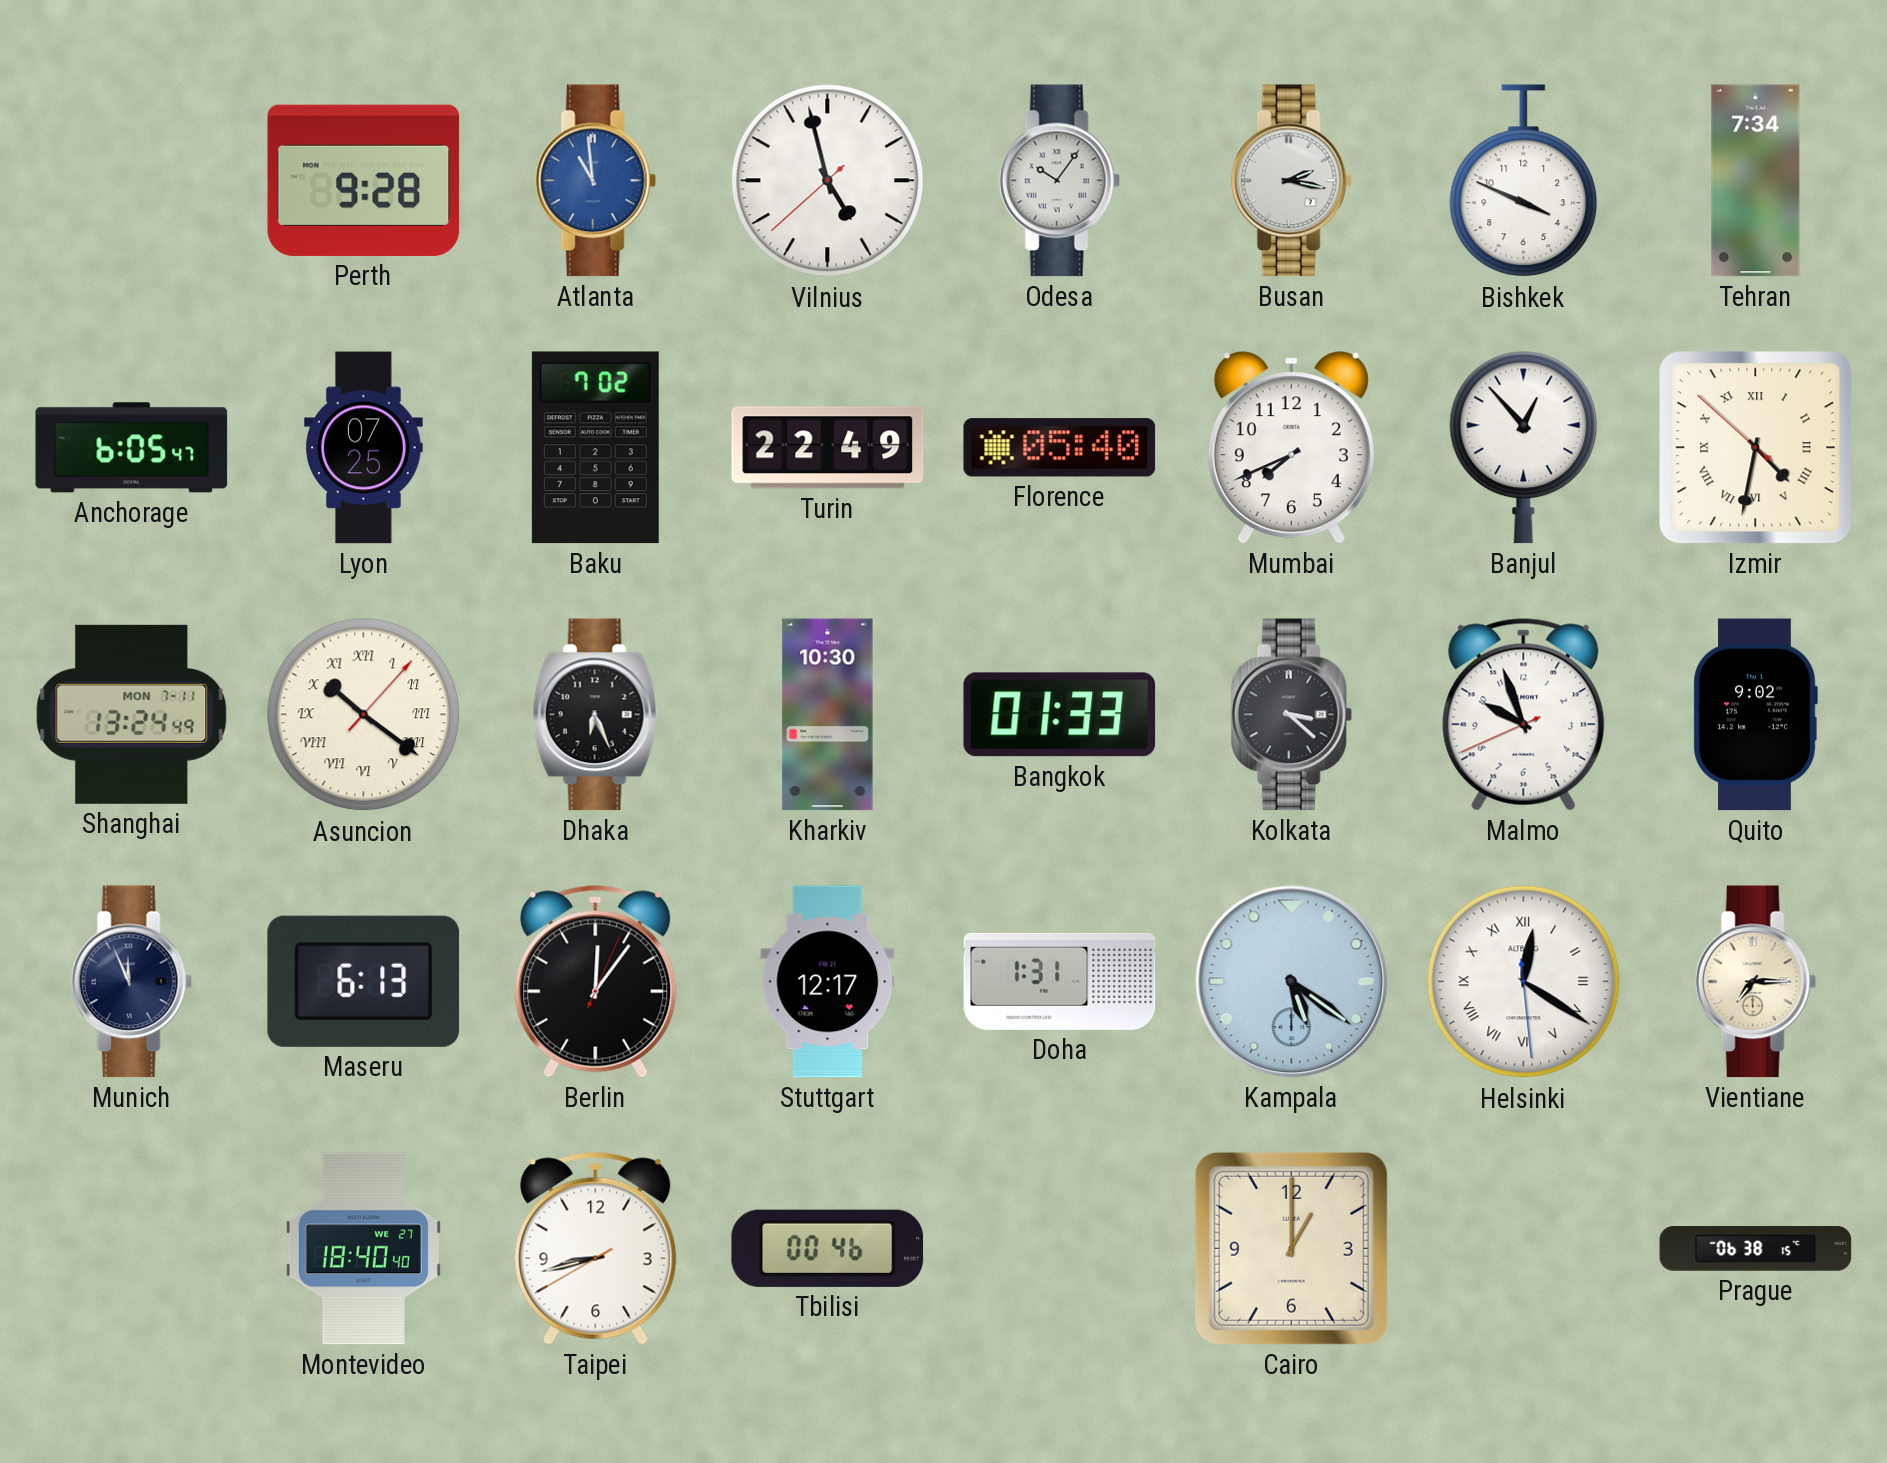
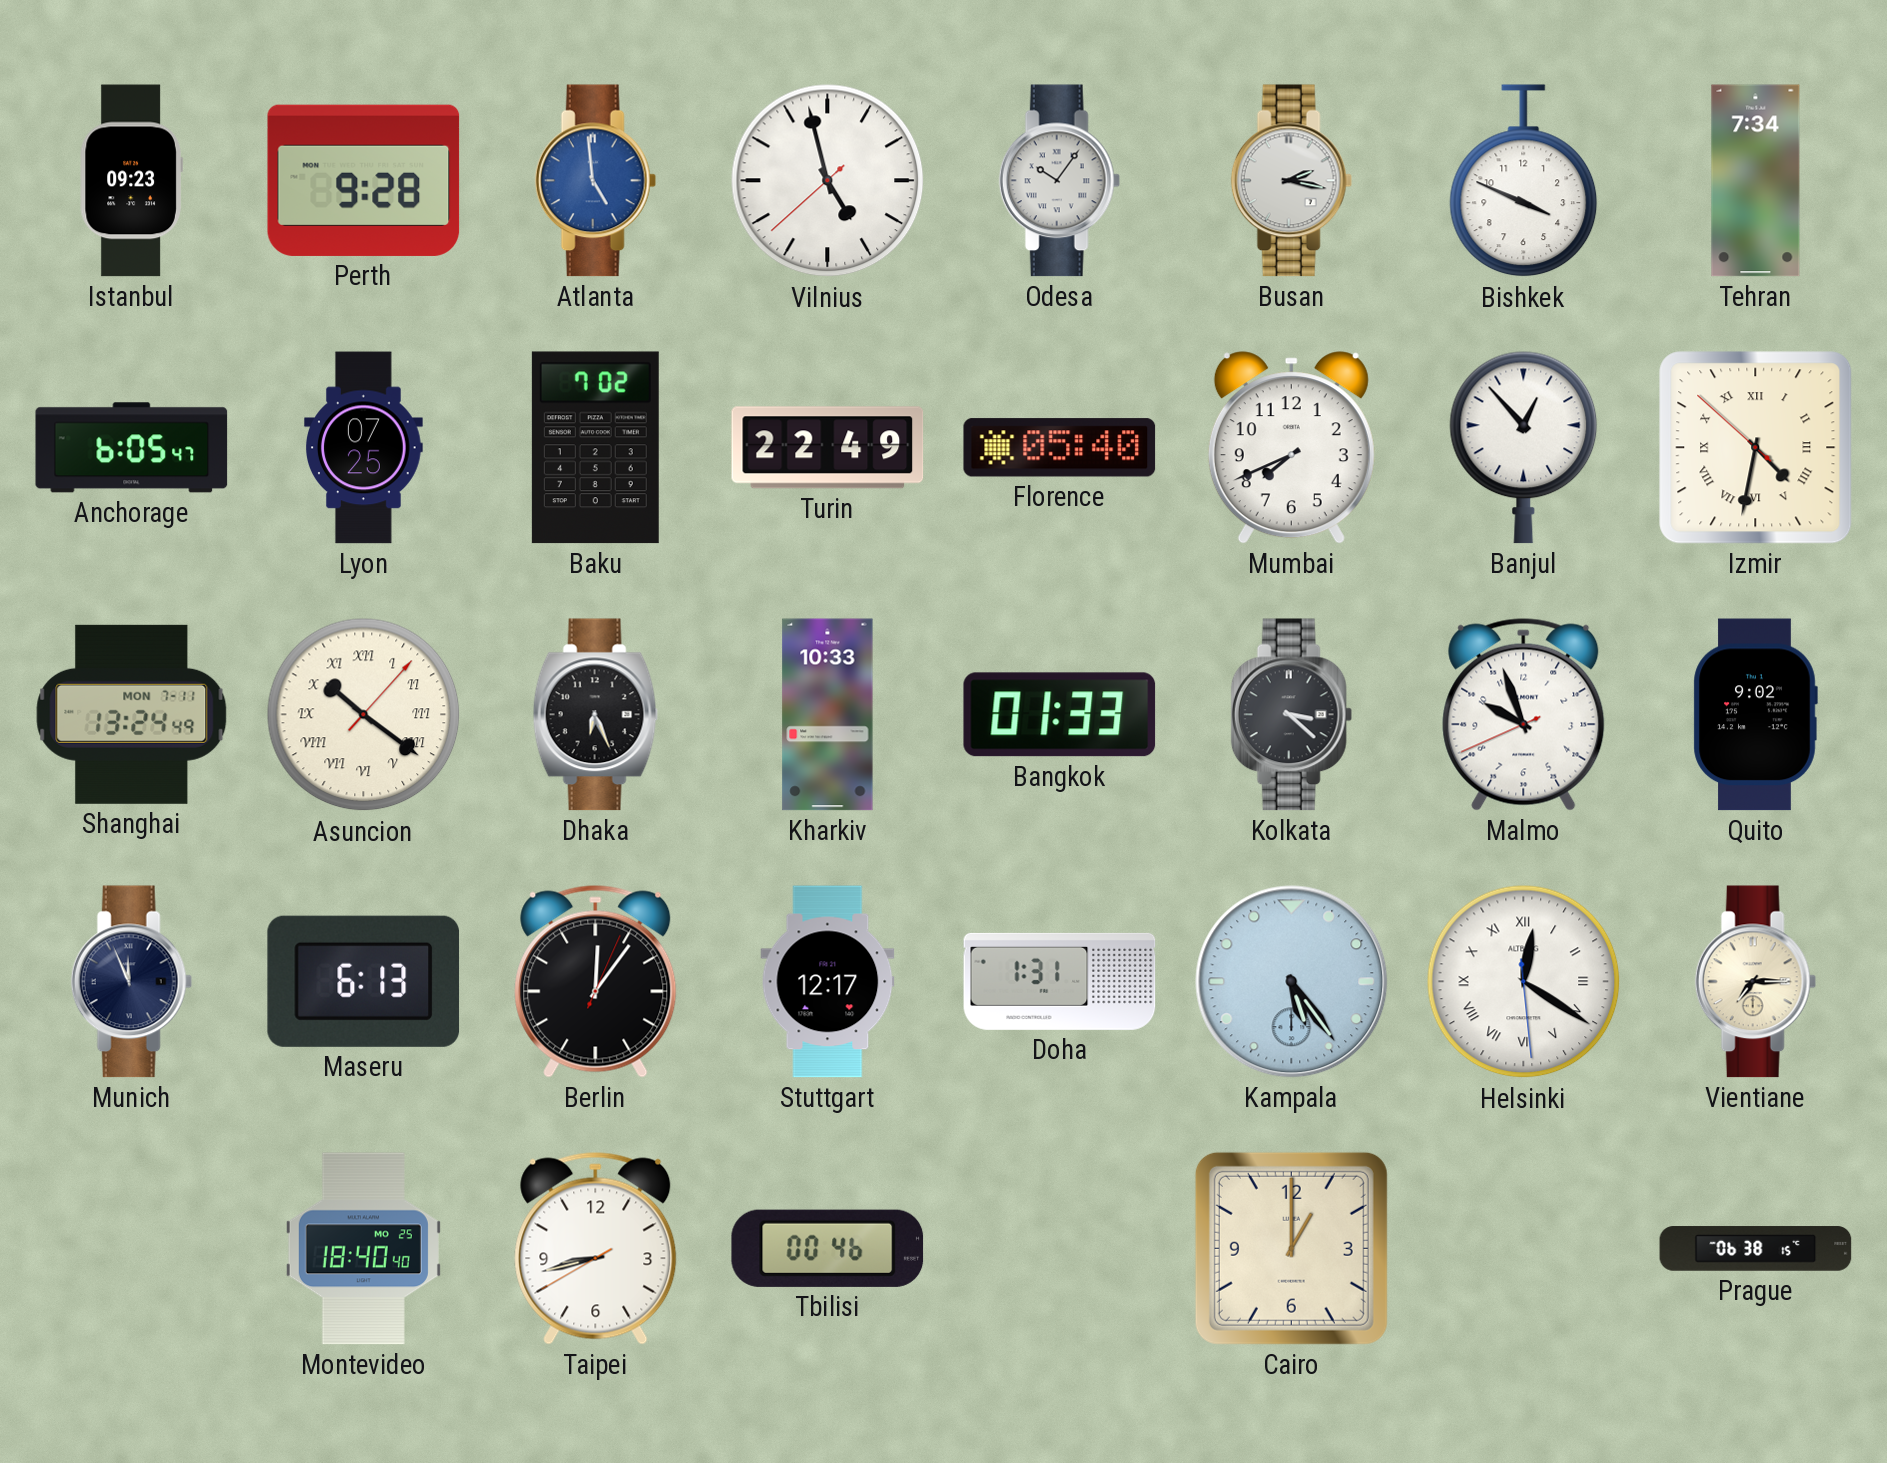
Istanbul: none -> 09:23 (131, 181)
Atlanta: 10:59 -> 4:59 (595, 181)
Kharkiv: 10:30 -> 10:33 (828, 715)
Kampala: 5:21 -> 5:24 (1292, 982)
Montevideo date: WE 27 -> MO 25 (363, 1249)
